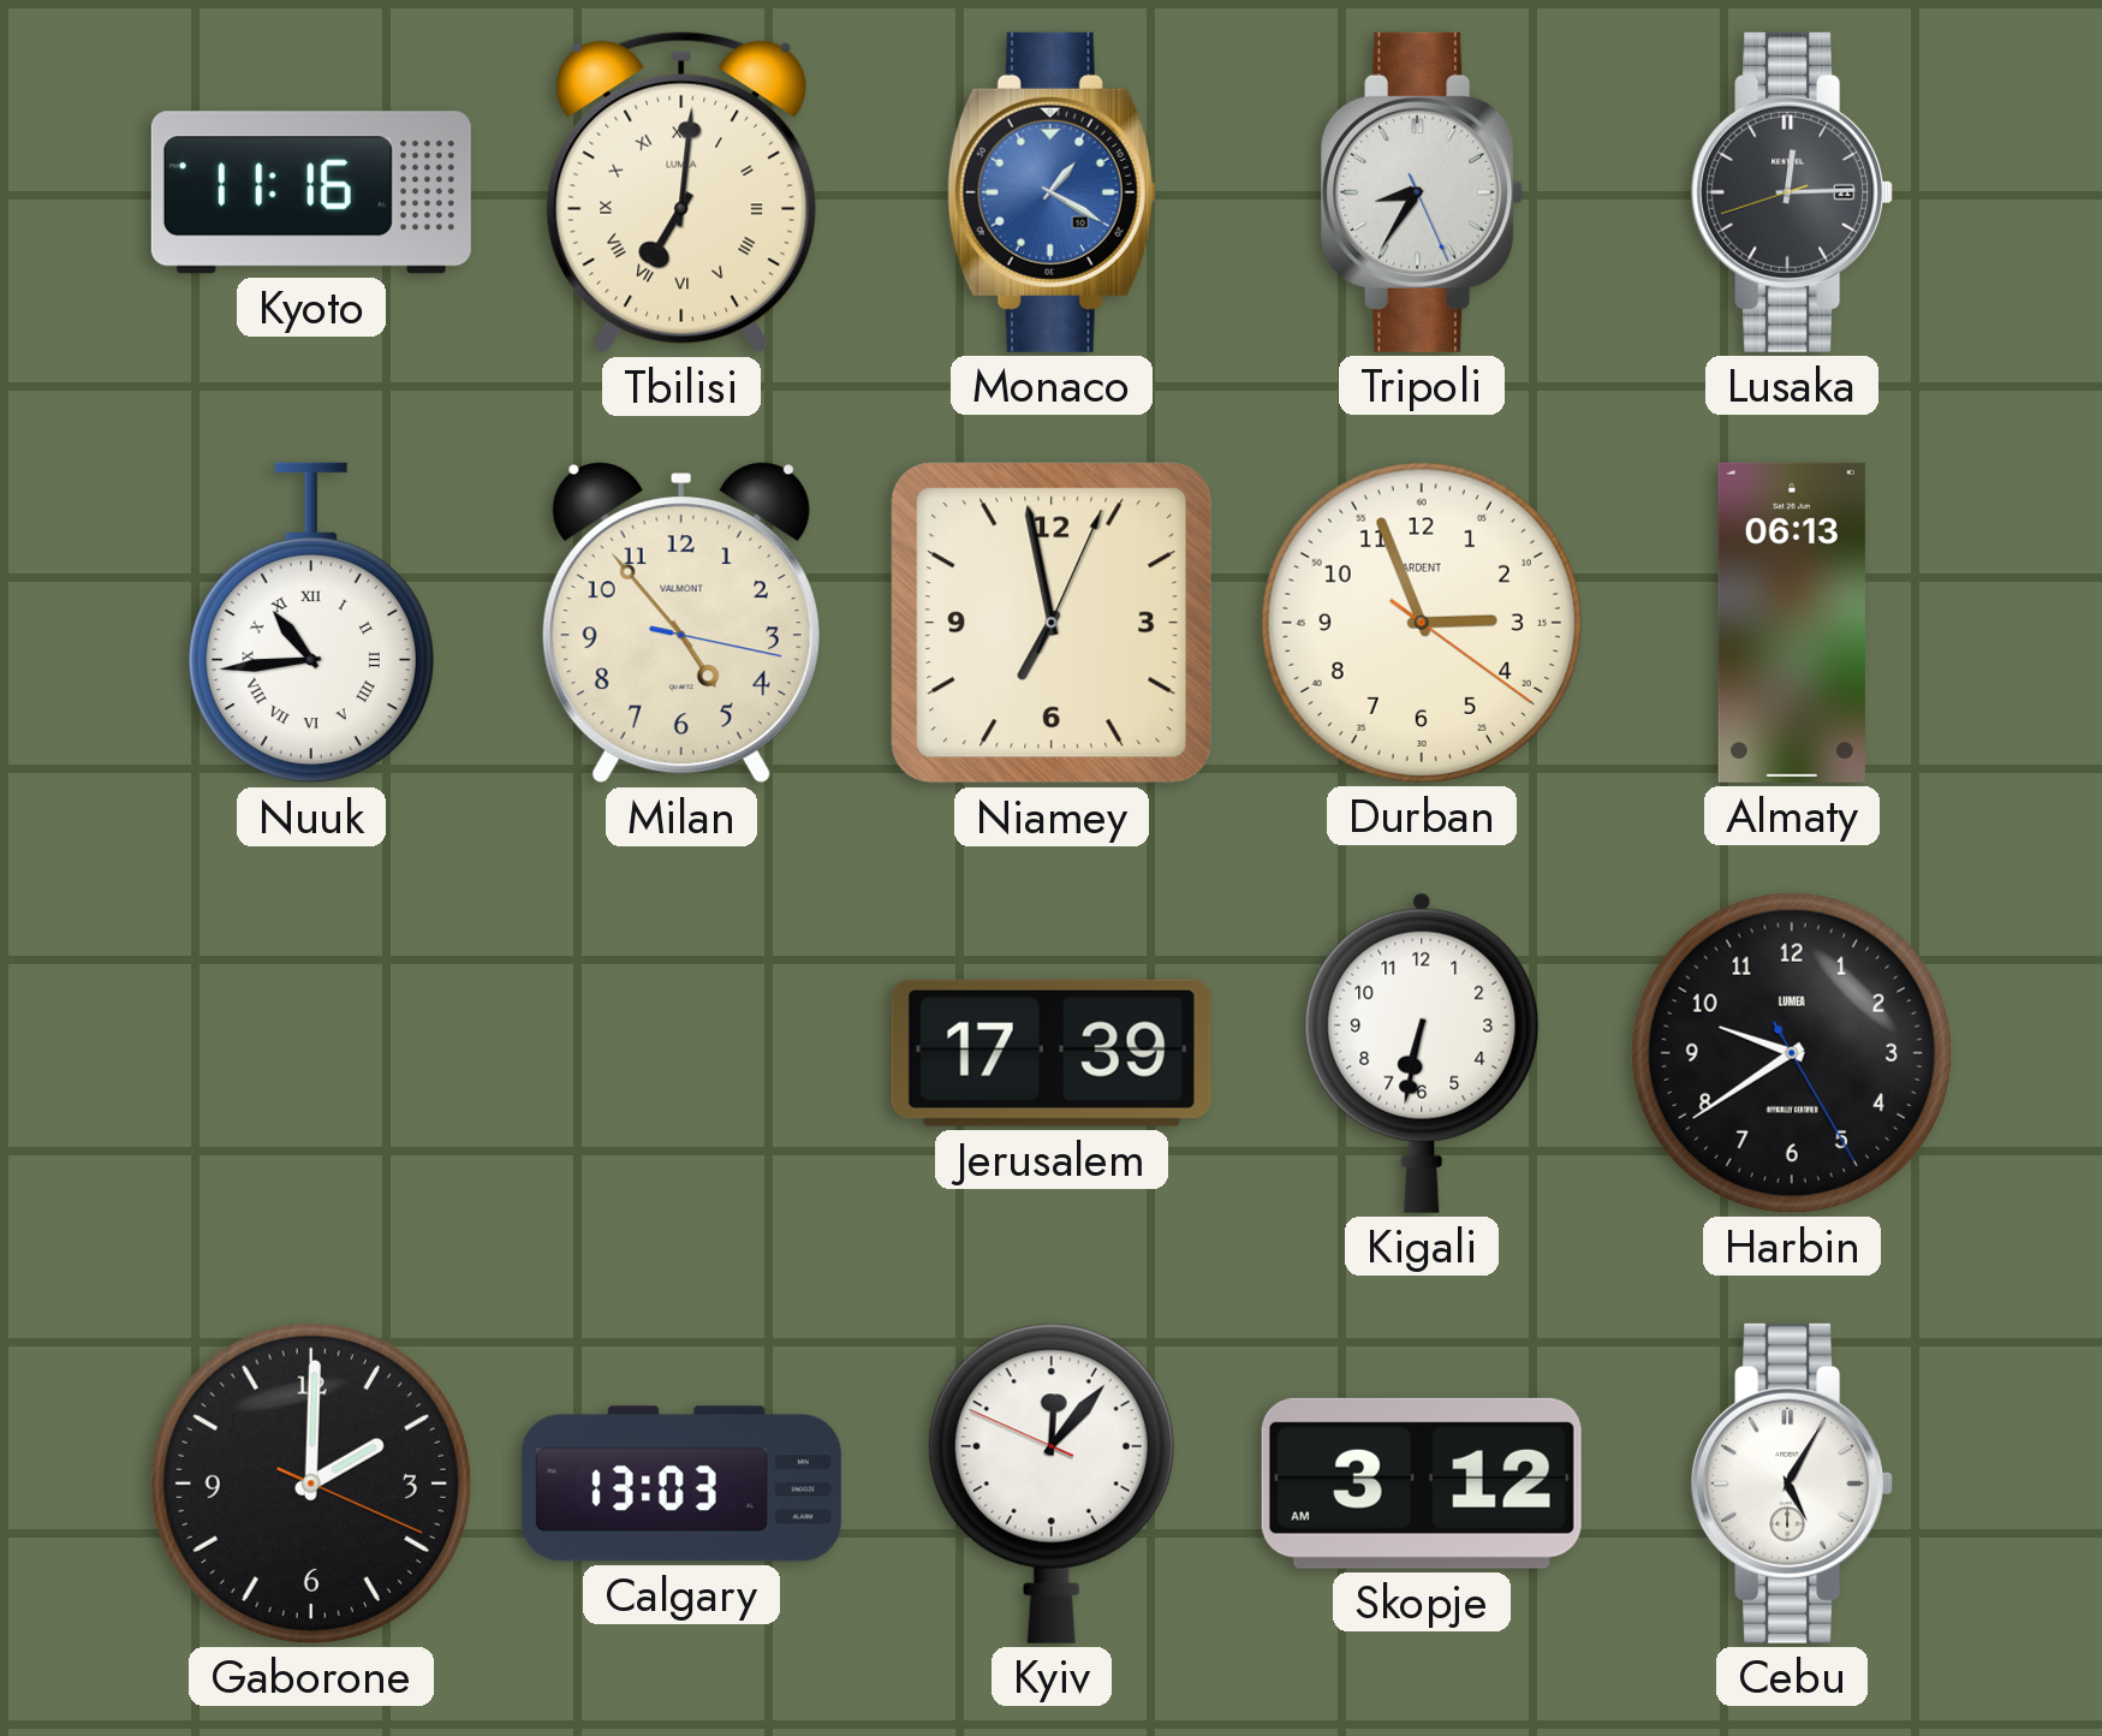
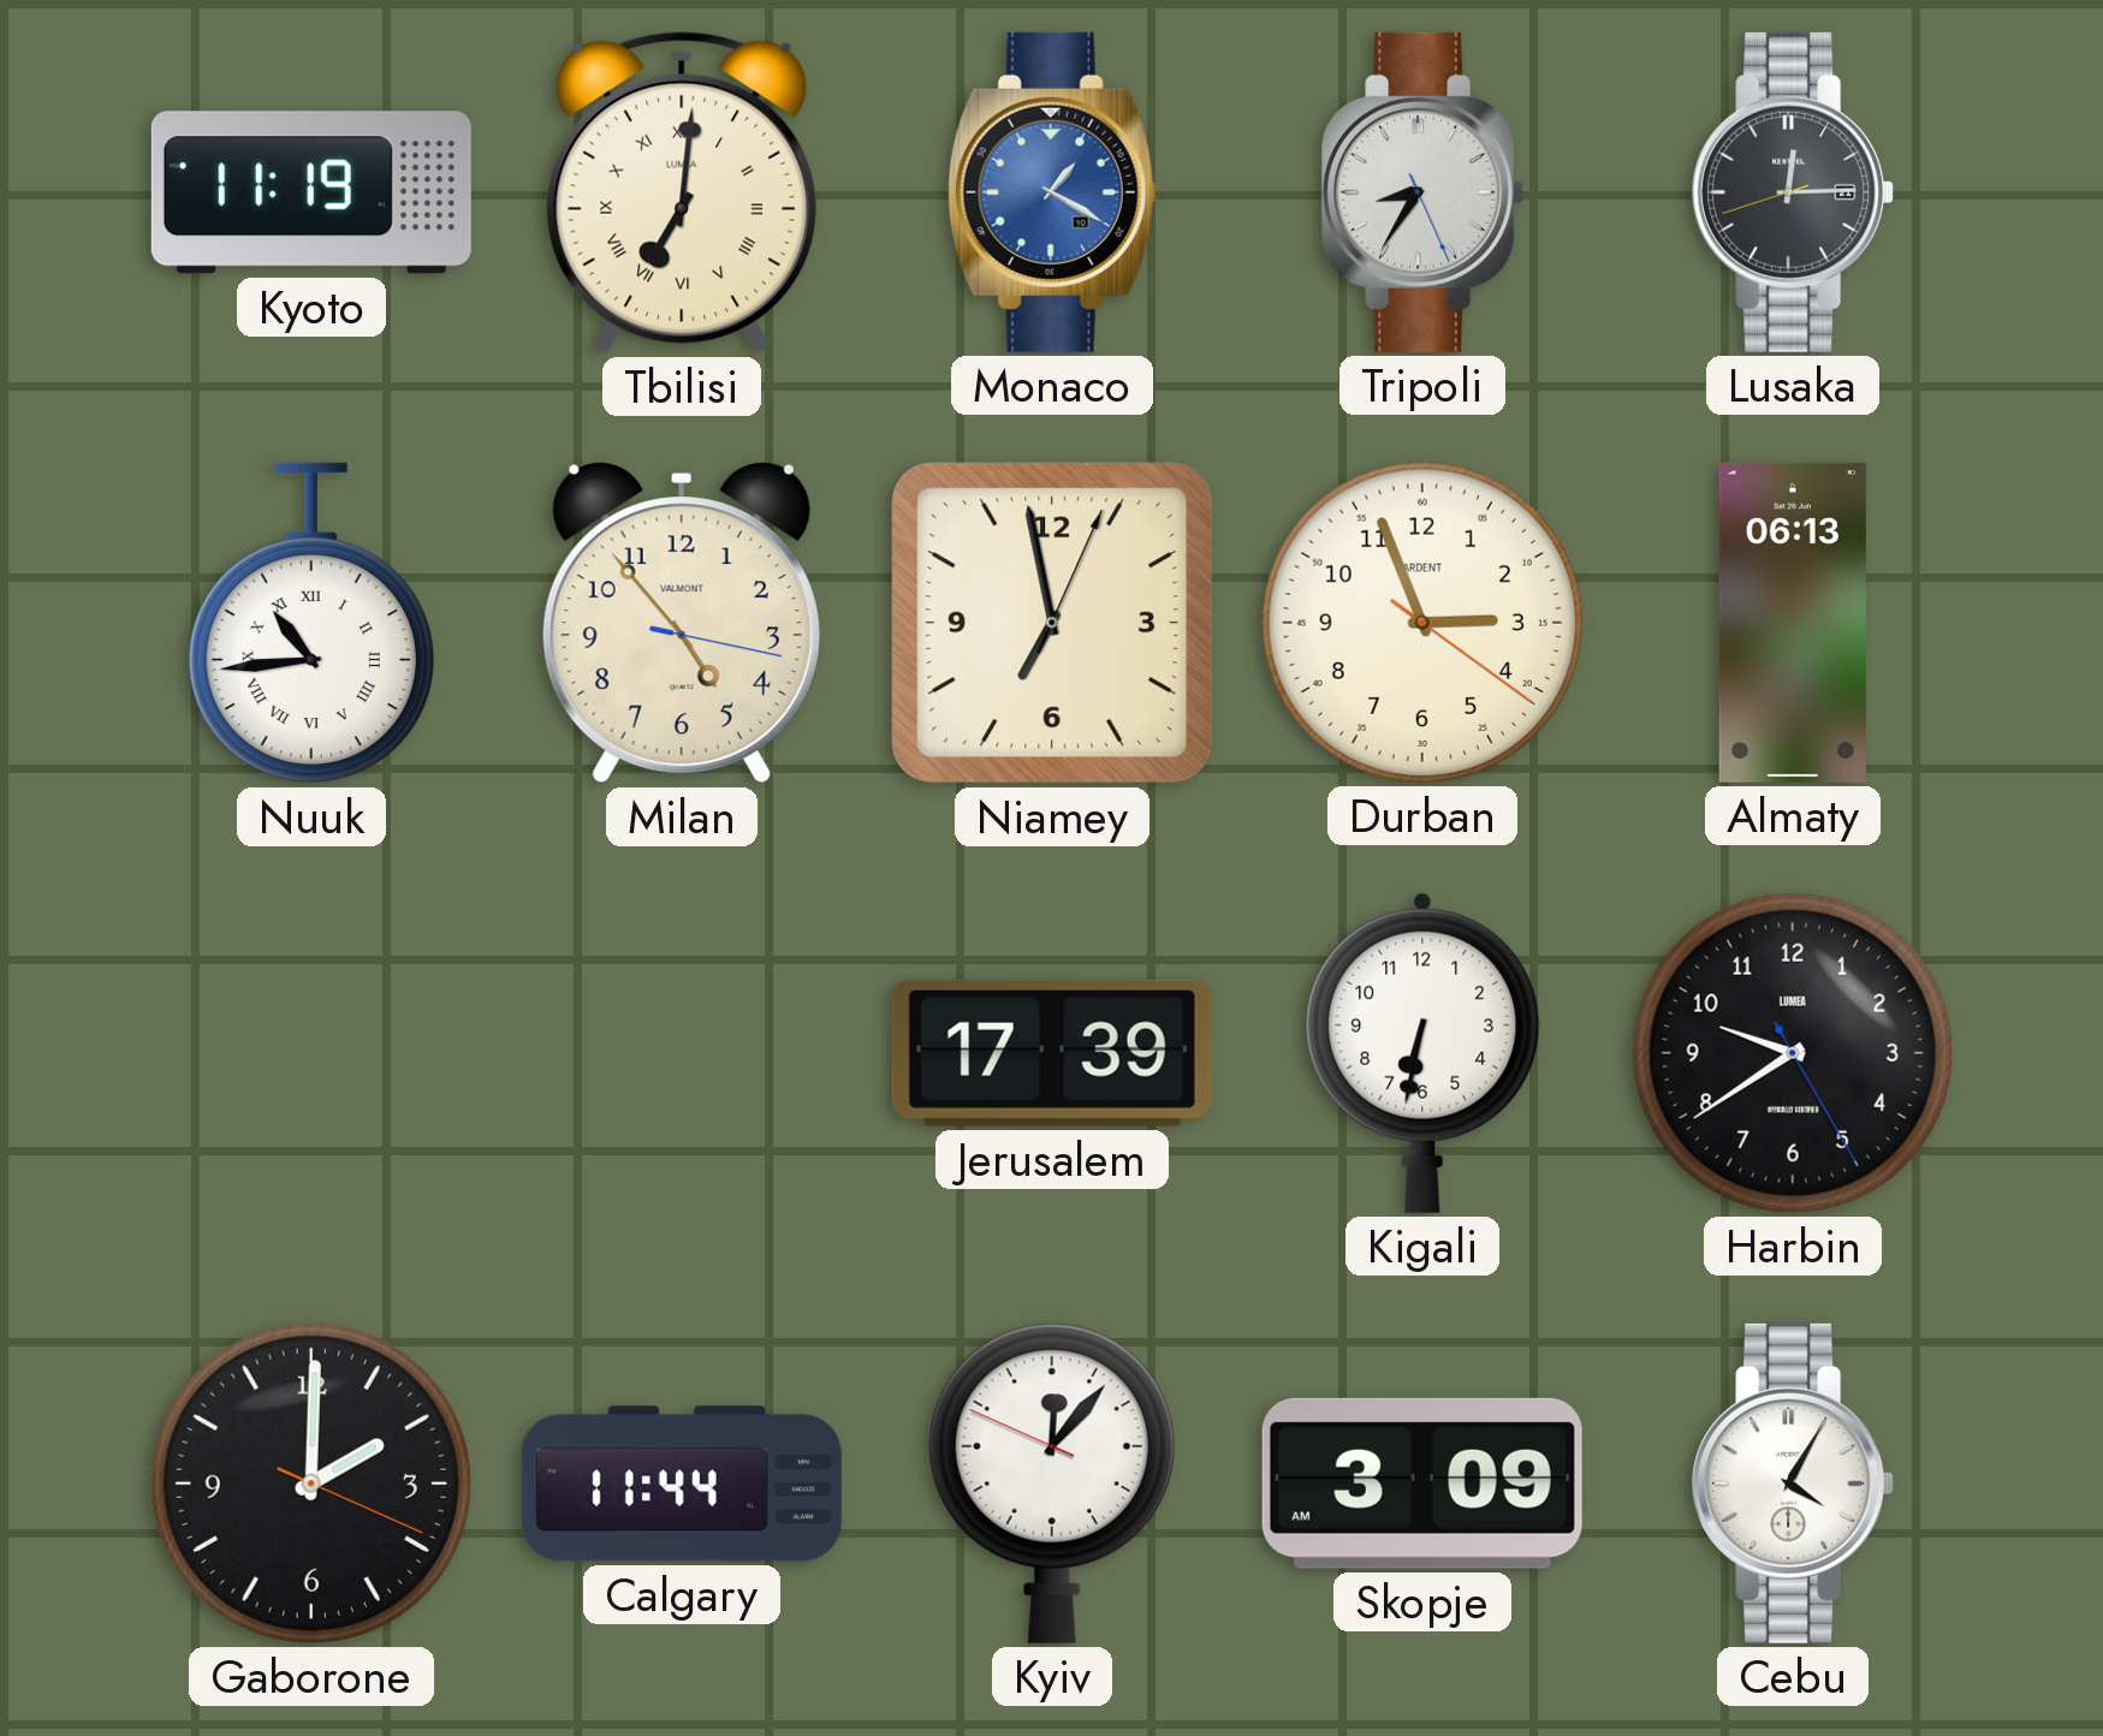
Kyoto: 11:16 -> 11:19 (311, 192)
Calgary: 13:03 -> 11:44 (682, 1484)
Skopje: 3:12 -> 3:09 (1422, 1484)
Cebu: 5:05 -> 4:05 (1793, 1484)
